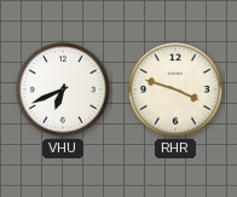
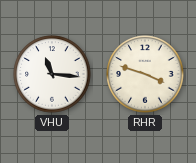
VHU: 6:41 -> 11:16 (52, 74)
